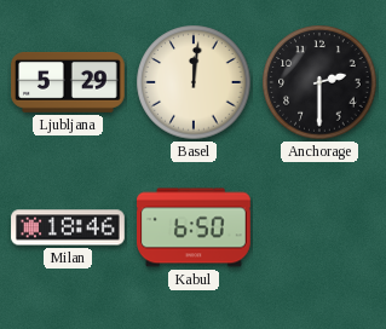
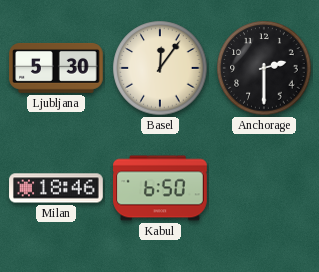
Ljubljana: 5:29 -> 5:30 (56, 68)
Basel: 12:01 -> 12:06 (160, 68)
